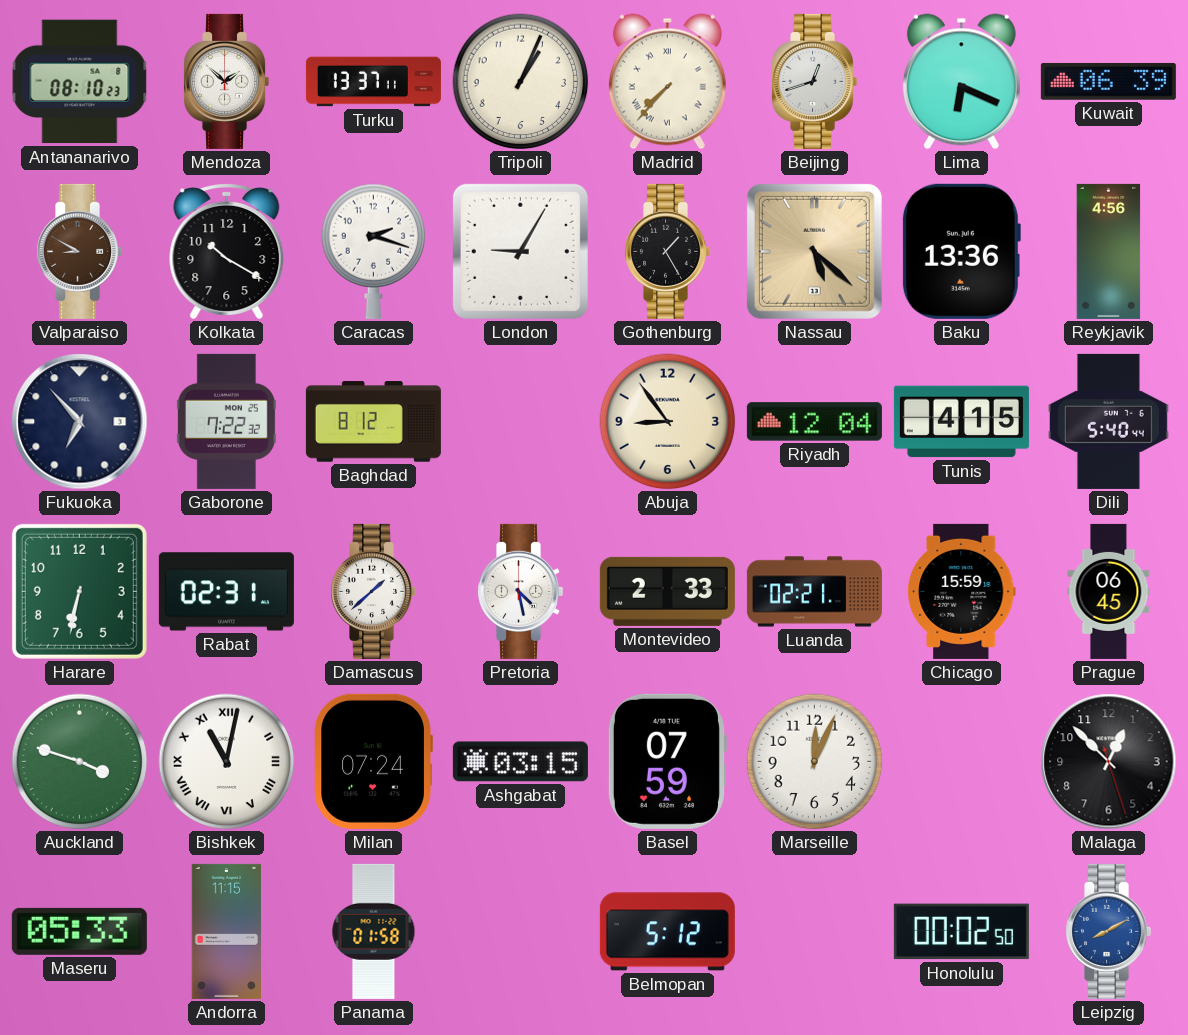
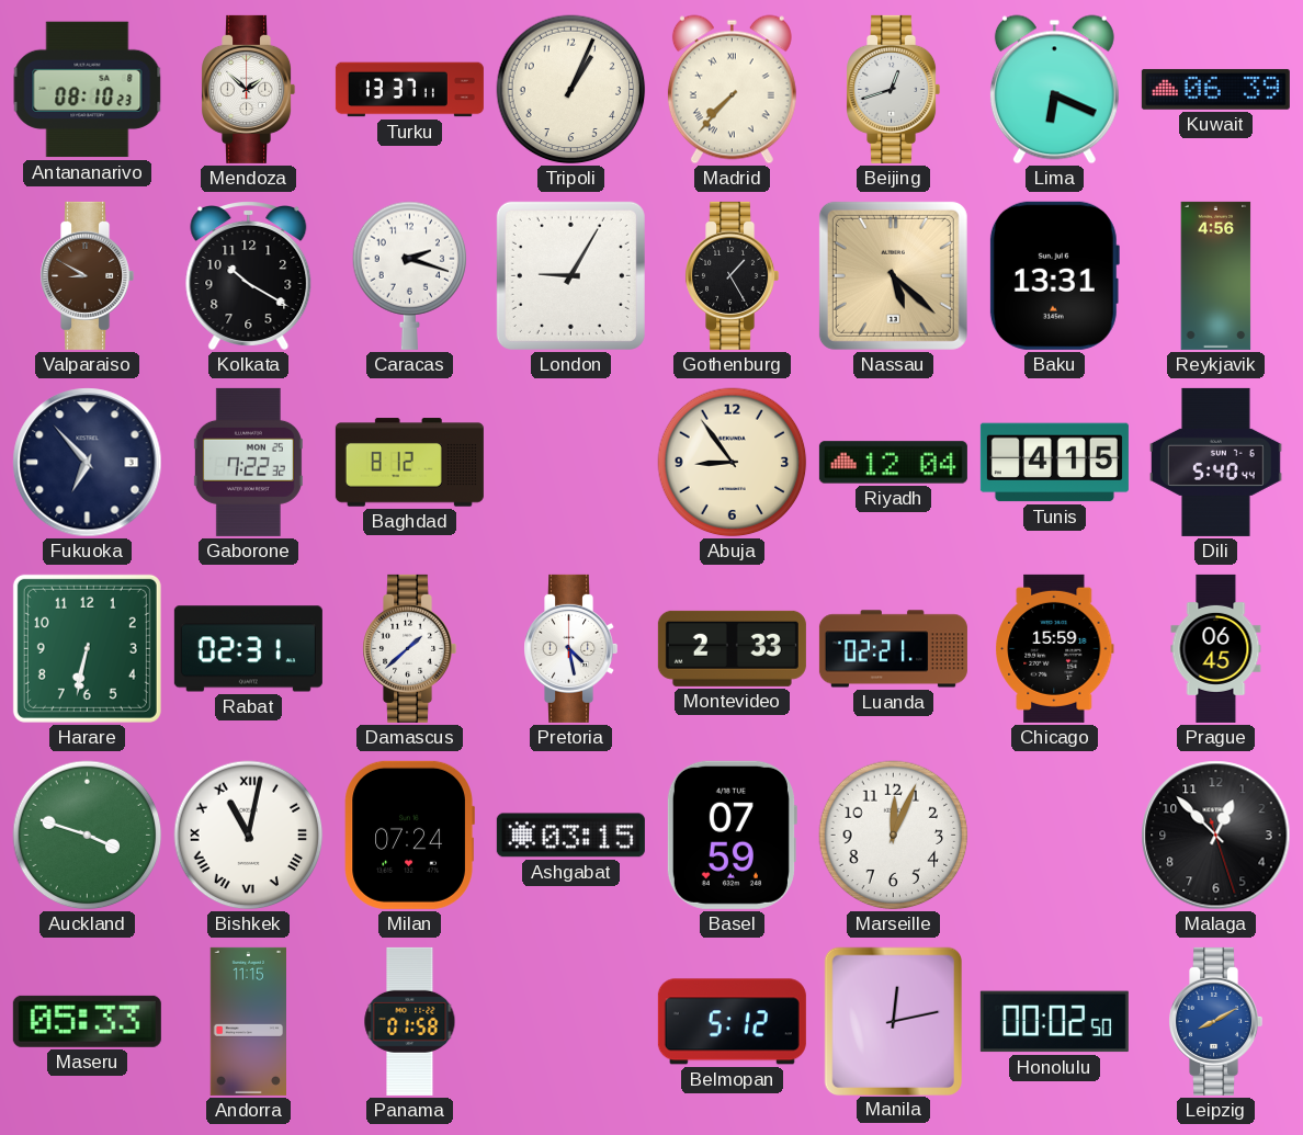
Baku: 13:36 -> 13:31 (1054, 275)
Manila: none -> 12:13 (893, 1021)
